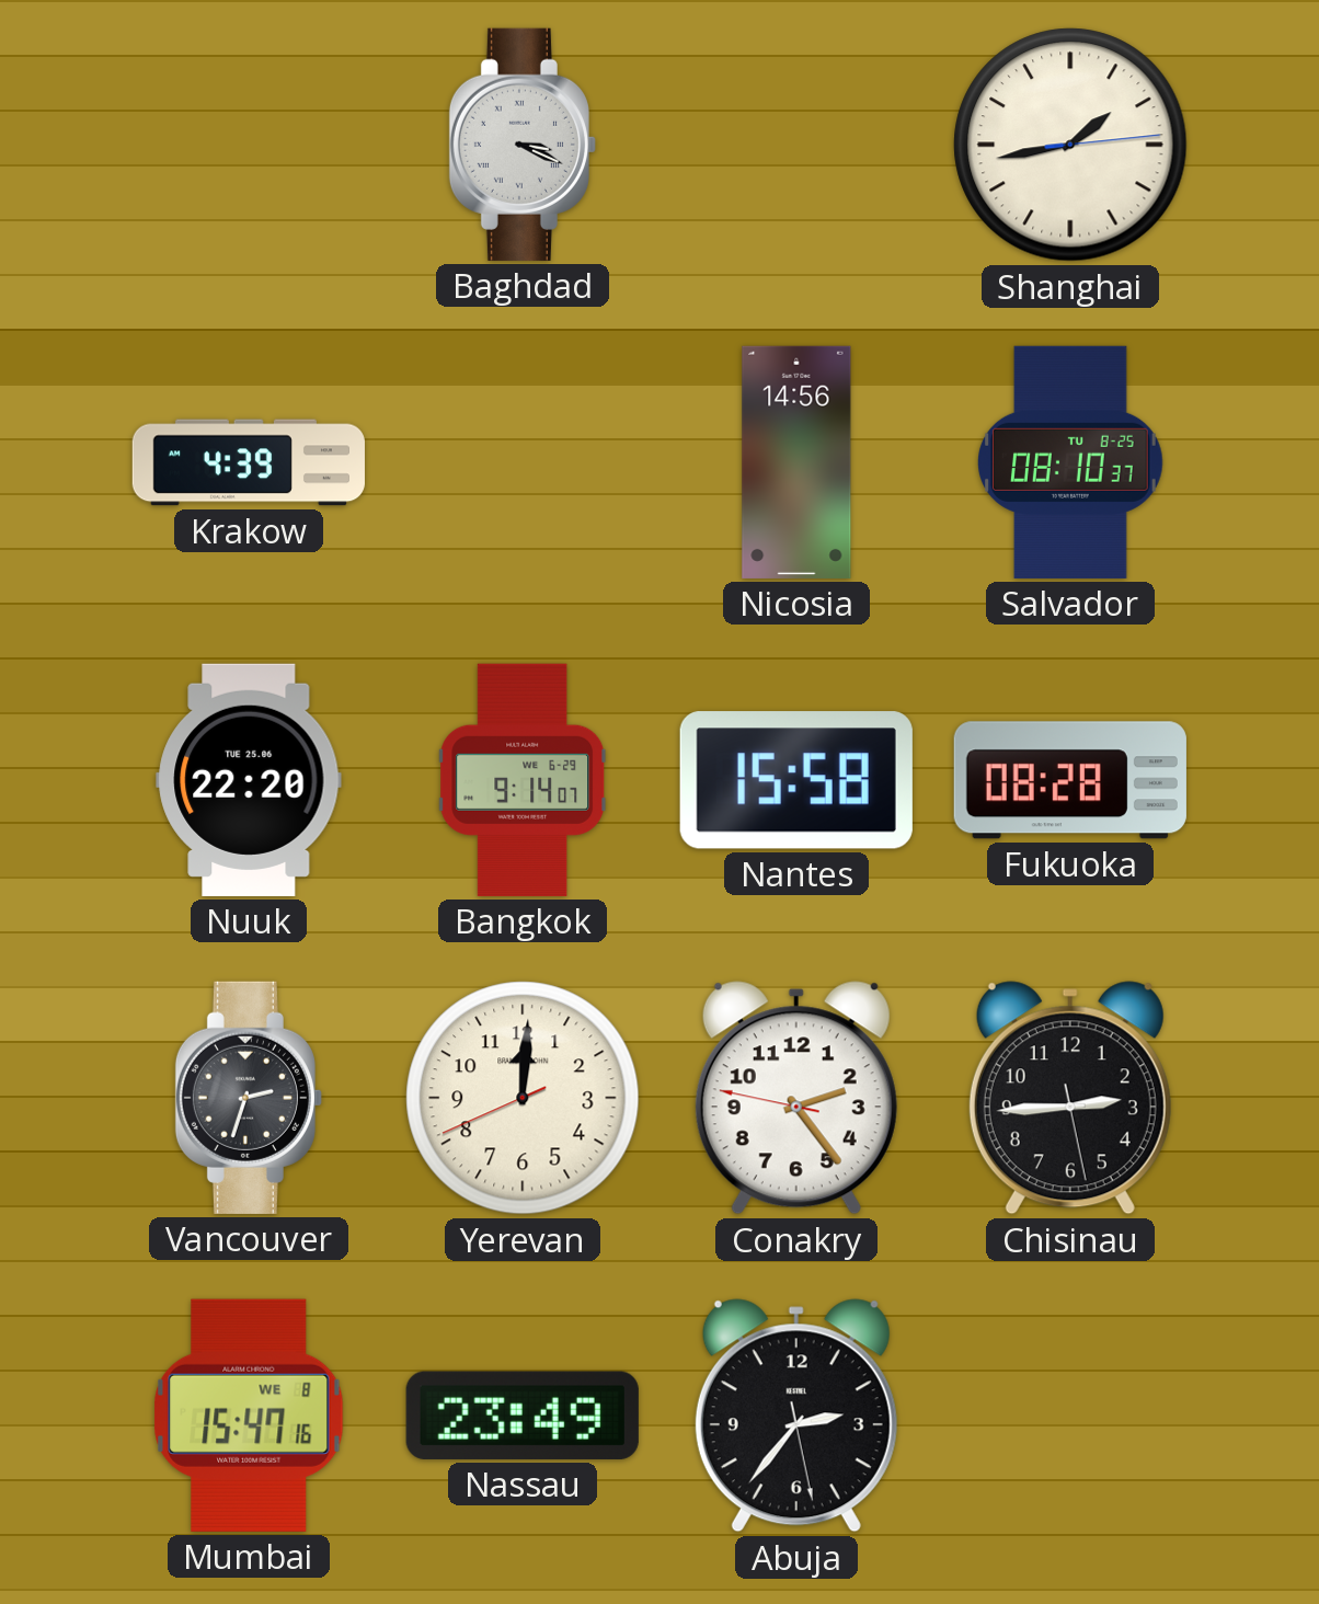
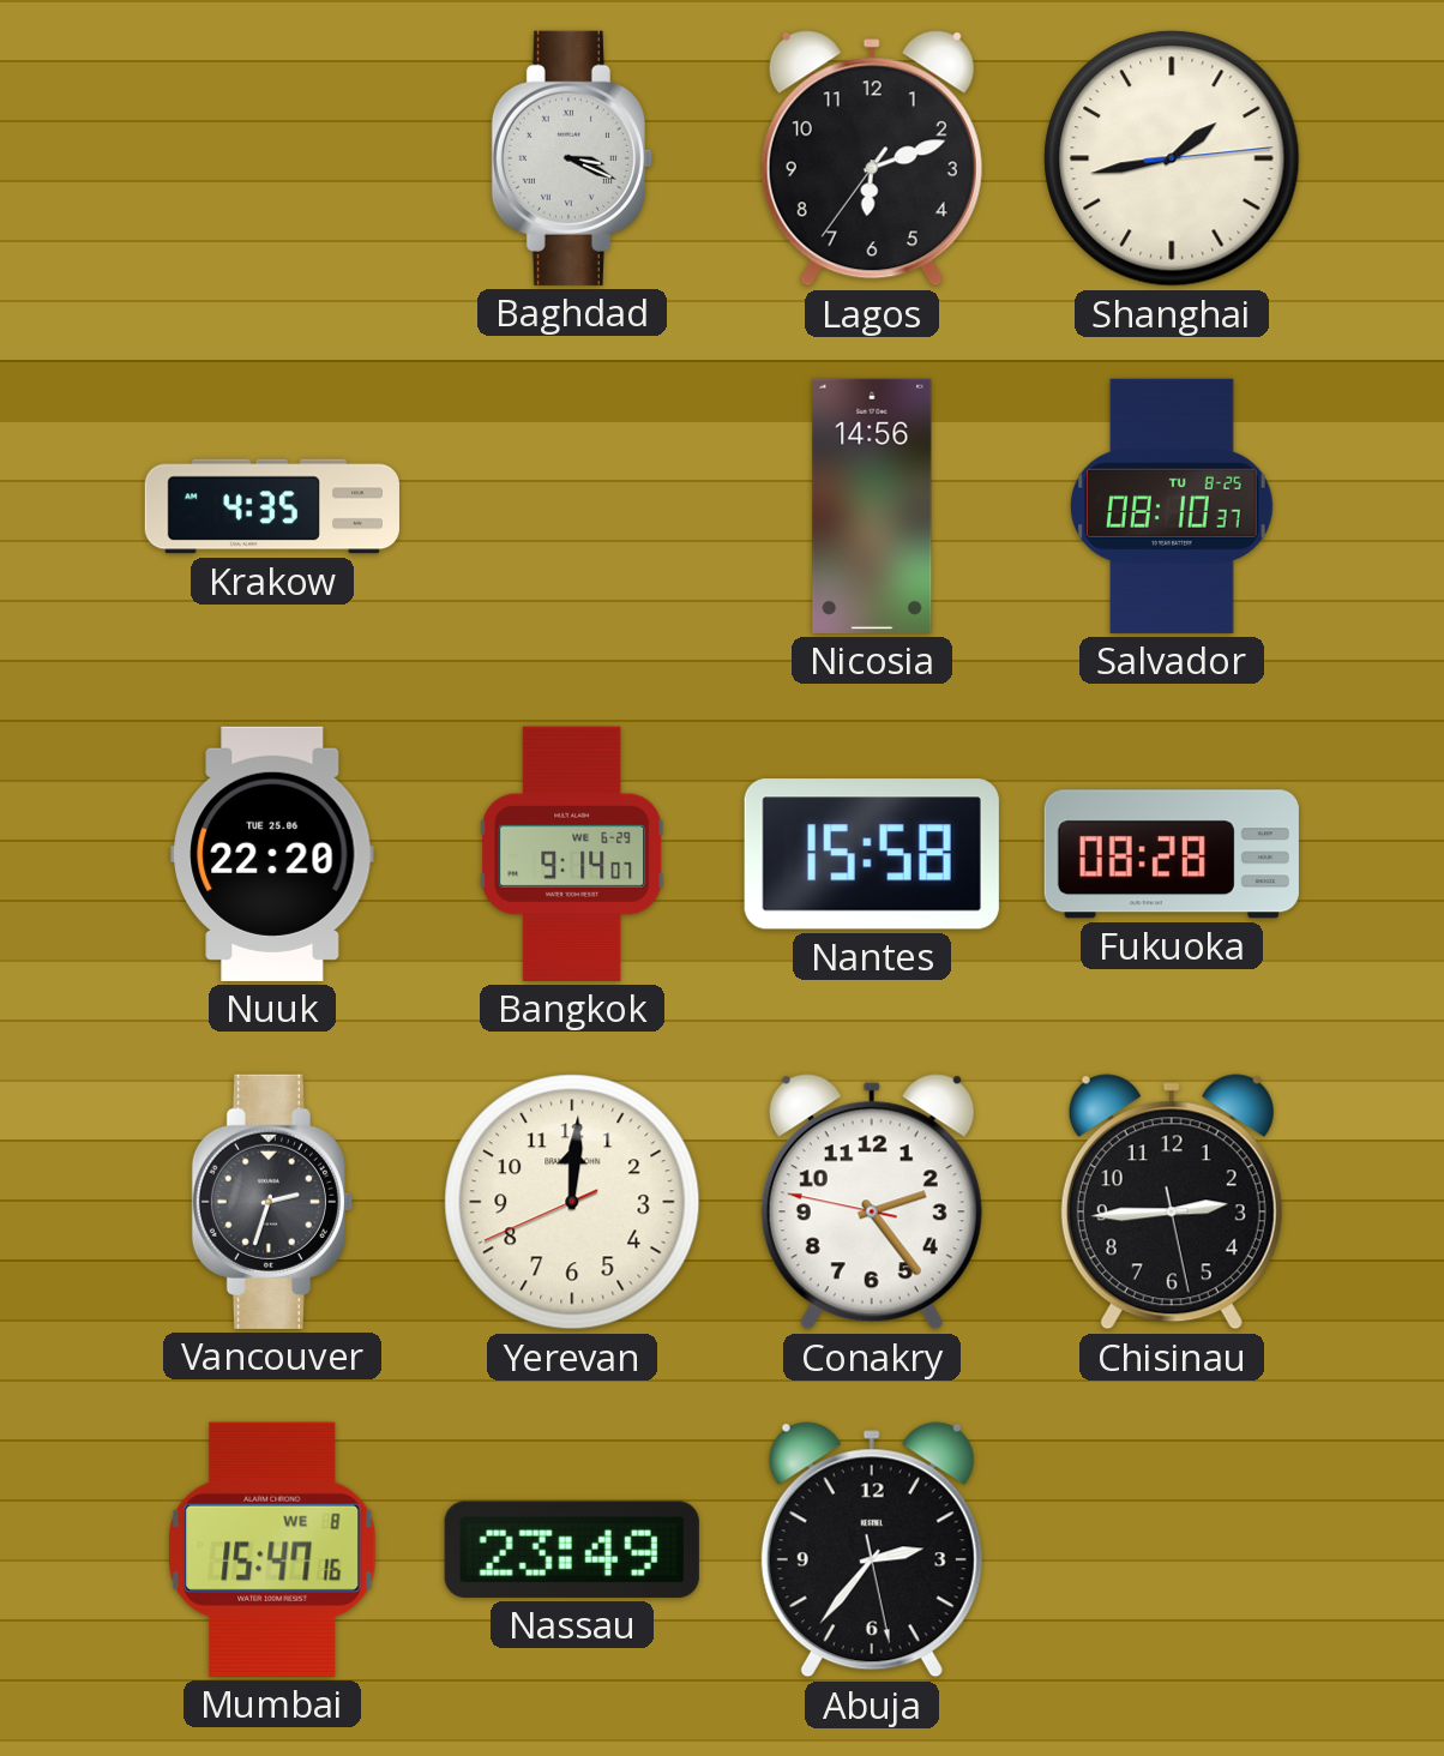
Lagos: none -> 6:11 (872, 158)
Krakow: 4:39 -> 4:35 (272, 506)
